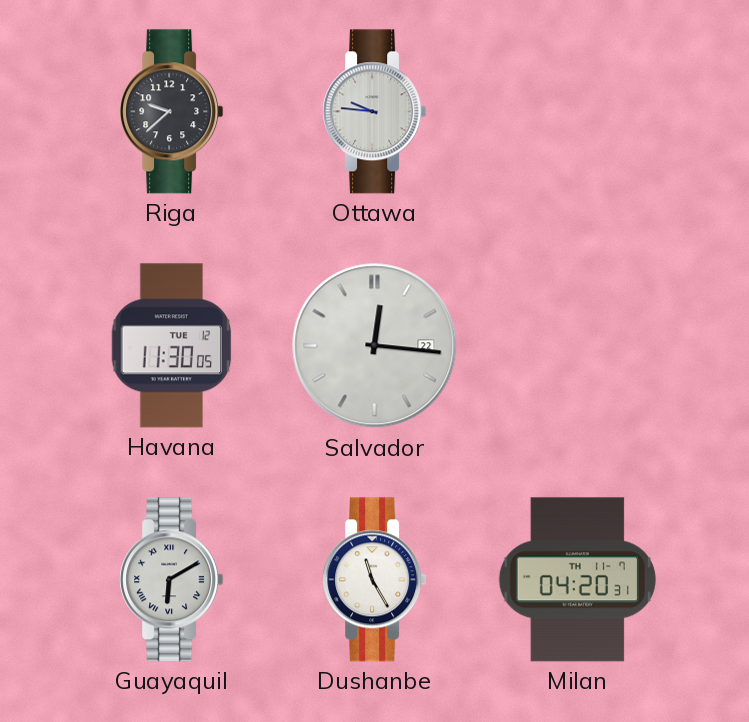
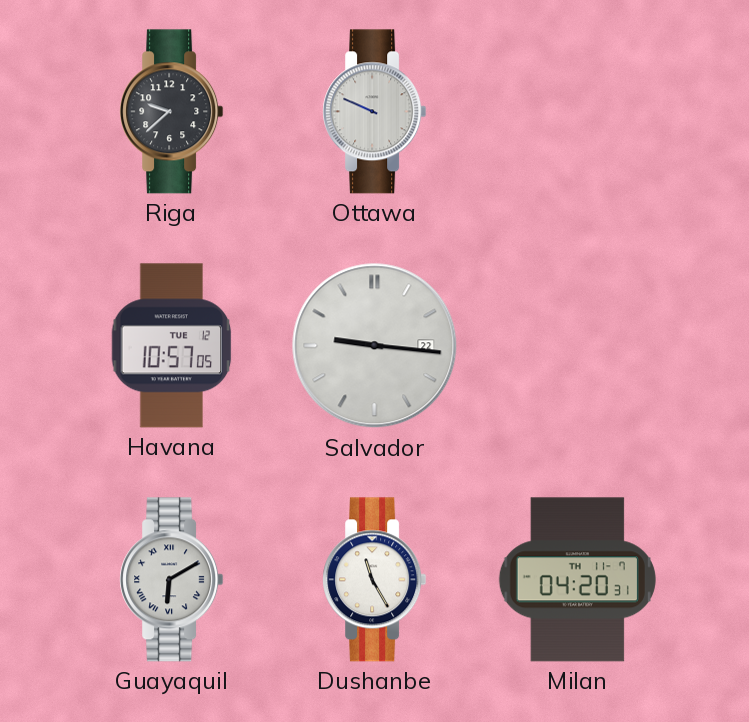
Ottawa: 9:46 -> 9:49 (375, 112)
Havana: 11:30 -> 10:57 (172, 346)
Salvador: 12:16 -> 9:16 (375, 346)
